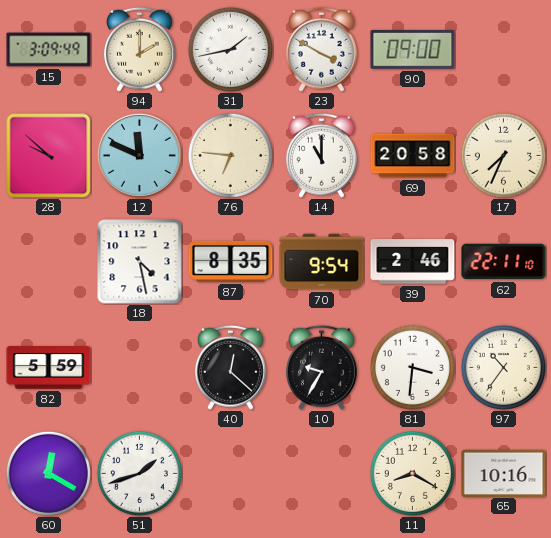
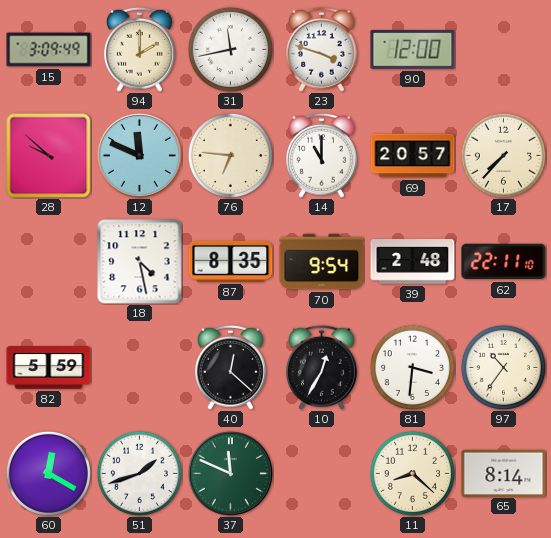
31: 1:43 -> 11:43 (230, 49)
23: 3:50 -> 3:48 (321, 49)
90: 09:00 -> 12:00 (413, 49)
69: 20:58 -> 20:57 (413, 156)
17: 7:34 -> 7:37 (503, 155)
39: 2:46 -> 2:48 (413, 262)
10: 9:35 -> 12:35 (321, 367)
37: none -> 11:49 (230, 473)
11: 8:20 -> 8:22 (412, 473)
65: 10:16 -> 8:14 (504, 473)
